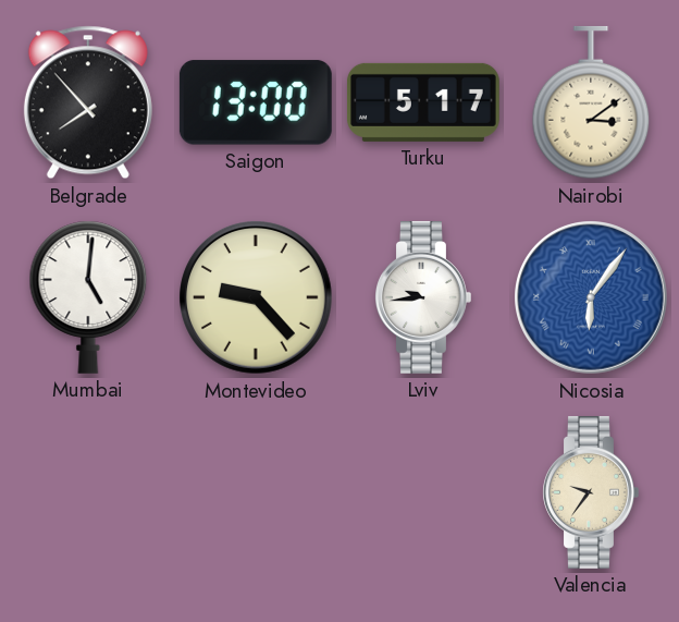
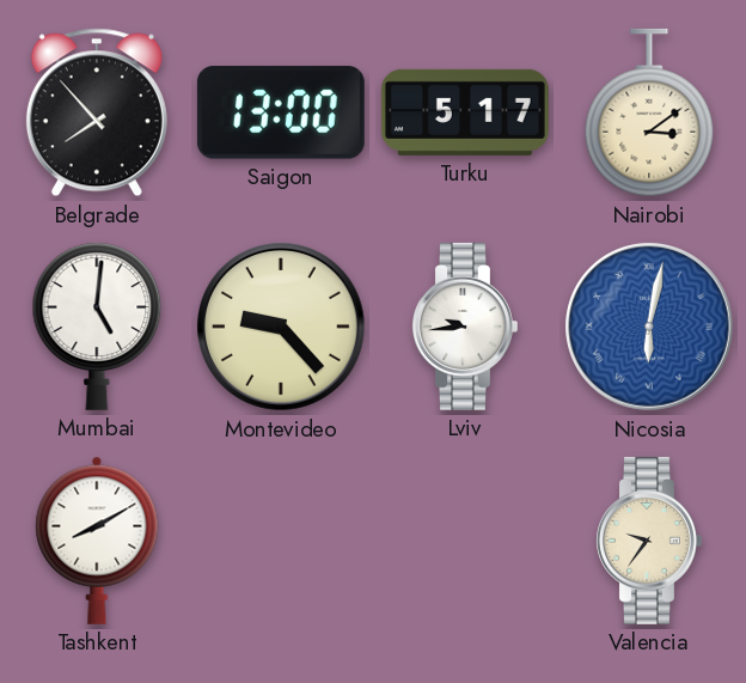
Nicosia: 6:06 -> 6:02 (650, 328)
Tashkent: none -> 8:10 (97, 541)
